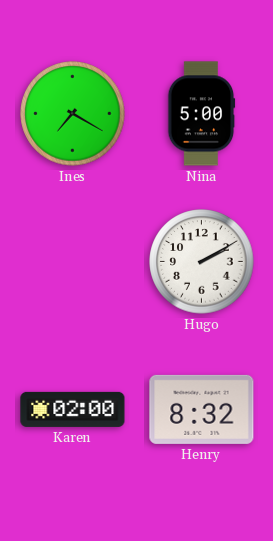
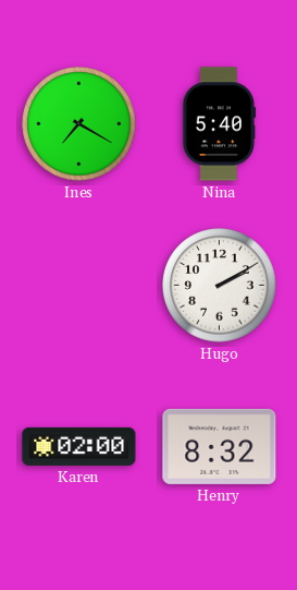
Nina: 5:00 -> 5:40 (219, 124)
